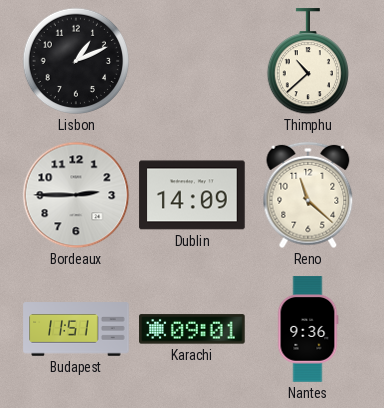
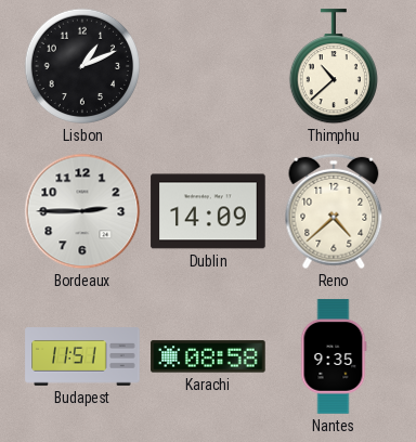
Reno: 11:22 -> 4:38 (334, 211)
Karachi: 09:01 -> 08:58 (208, 356)
Nantes: 9:36 -> 9:35 (334, 356)
